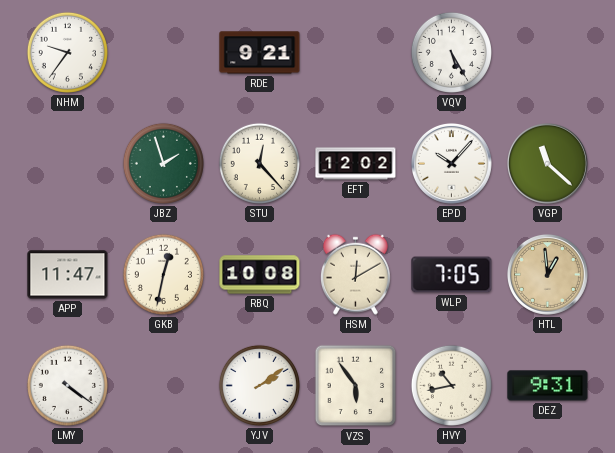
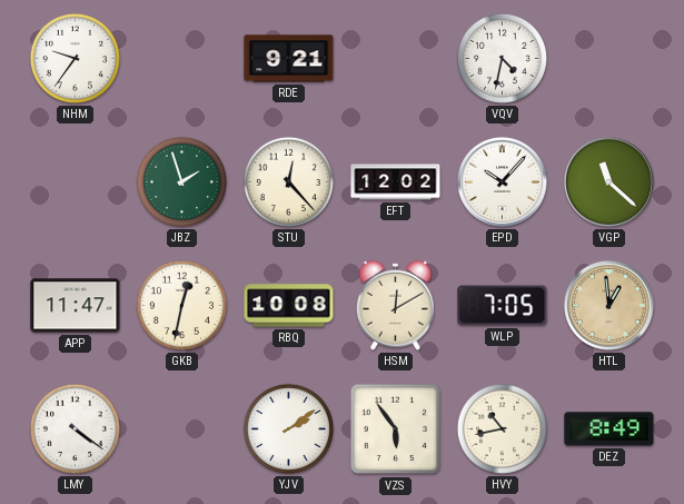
VQV: 5:25 -> 4:32 (502, 58)
DEZ: 9:31 -> 8:49 (609, 429)
